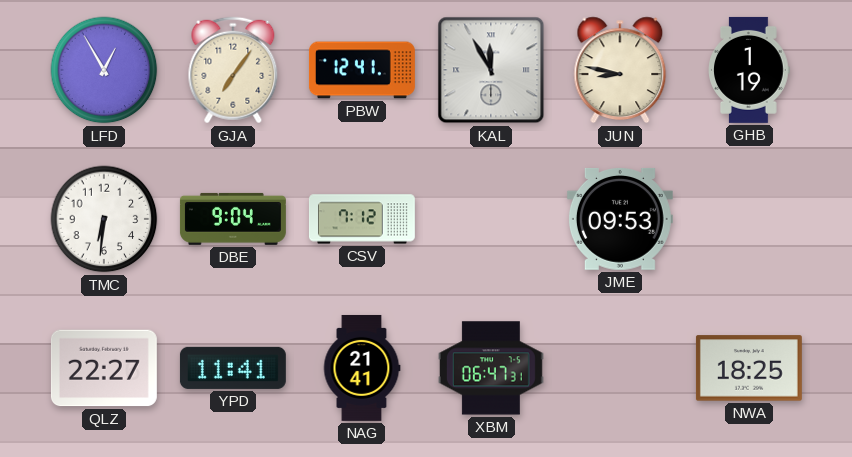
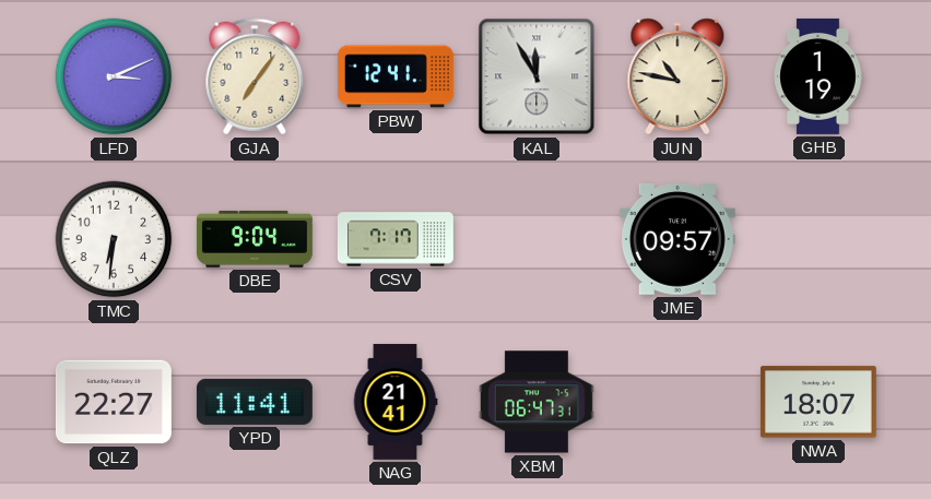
LFD: 12:55 -> 3:11 (114, 76)
JUN: 8:47 -> 10:47 (677, 76)
CSV: 7:12 -> 7:17 (396, 239)
JME: 09:53 -> 09:57 (677, 239)
NWA: 18:25 -> 18:07 (818, 402)
